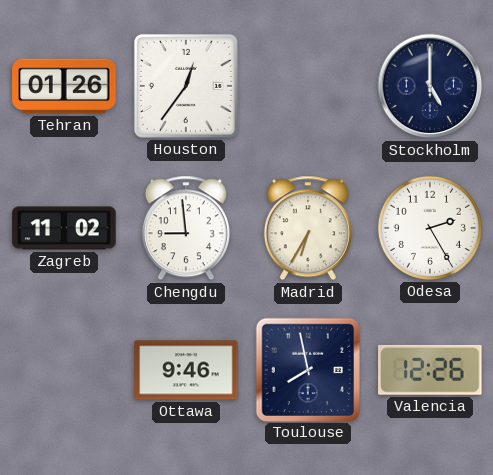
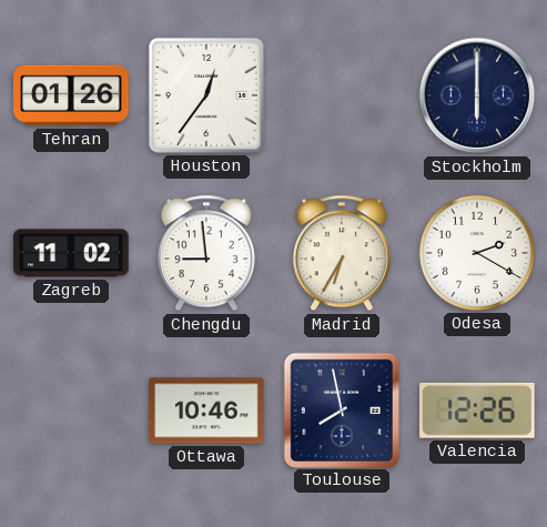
Stockholm: 5:00 -> 6:00 (477, 95)
Odesa: 2:25 -> 2:20 (477, 253)
Ottawa: 9:46 -> 10:46 (206, 411)
